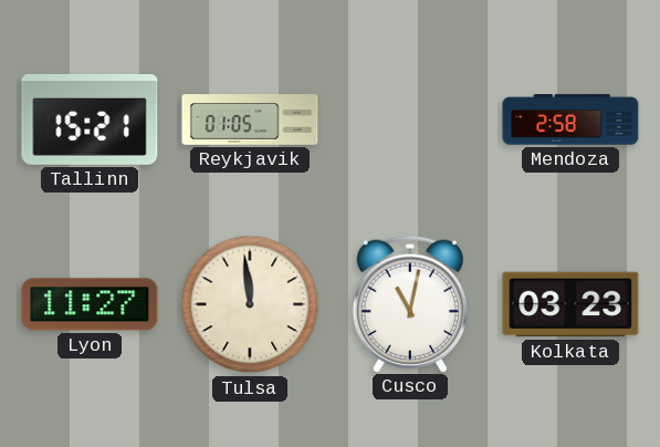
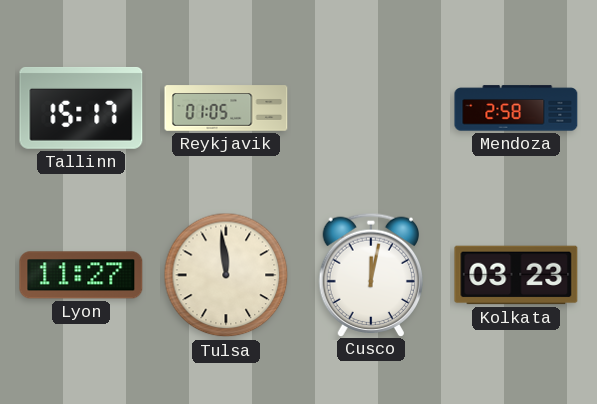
Tallinn: 15:21 -> 15:17 (81, 108)
Cusco: 11:02 -> 12:02 (370, 274)
